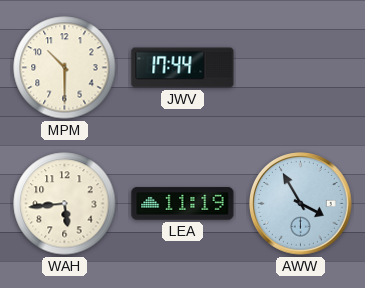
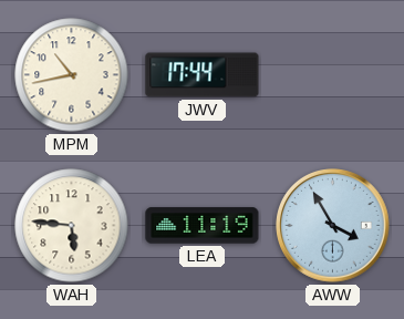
MPM: 10:30 -> 10:43 (72, 75)
WAH: 5:44 -> 5:46 (72, 226)
